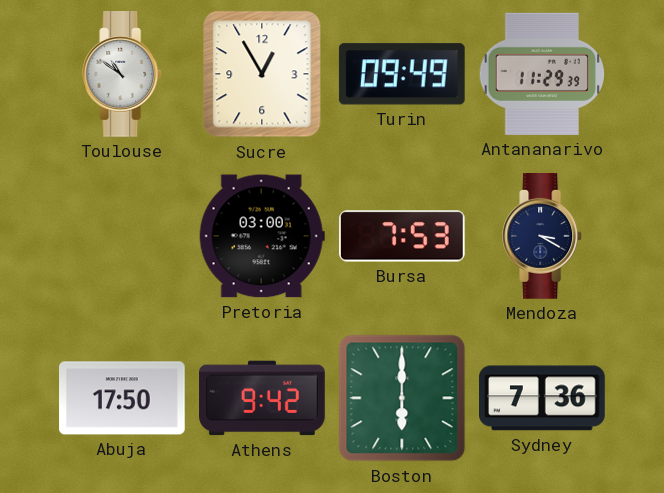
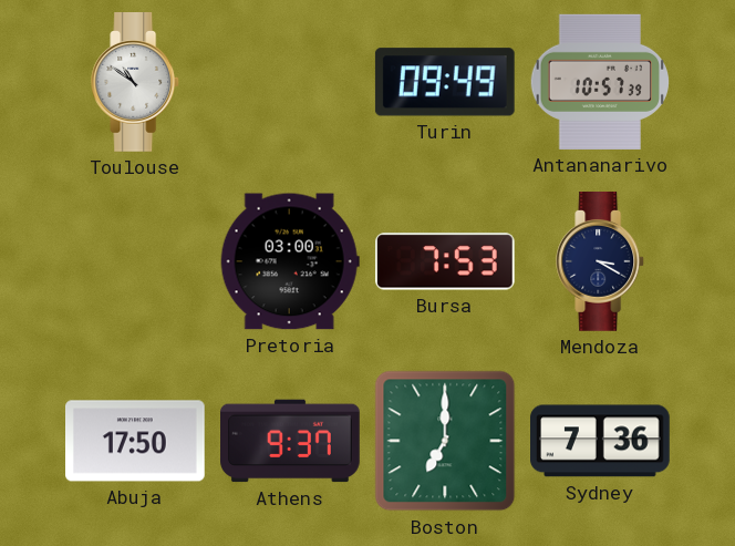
Sucre: 12:55 -> none (262, 74)
Antananarivo: 11:29 -> 10:57 (599, 82)
Athens: 9:42 -> 9:37 (291, 441)
Boston: 6:00 -> 7:00 (445, 441)
